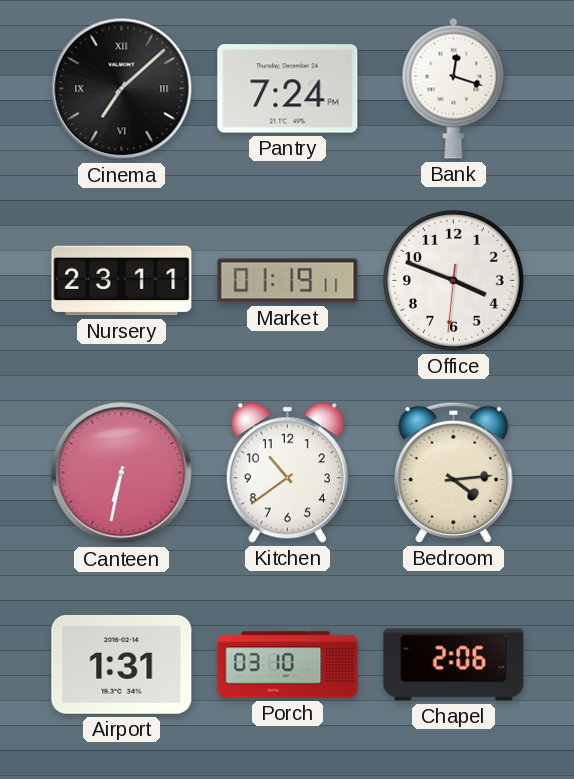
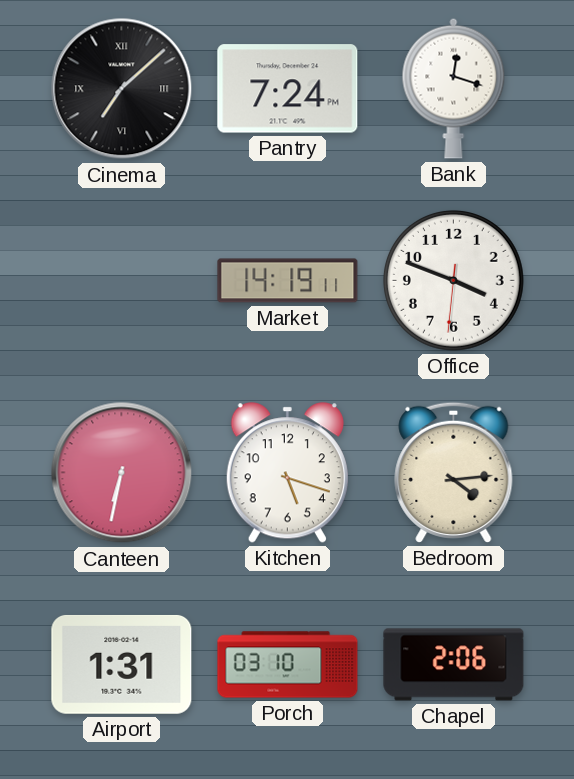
Nursery: 23:11 -> none (122, 281)
Market: 01:19 -> 14:19 (288, 281)
Kitchen: 10:39 -> 5:18 (287, 473)
